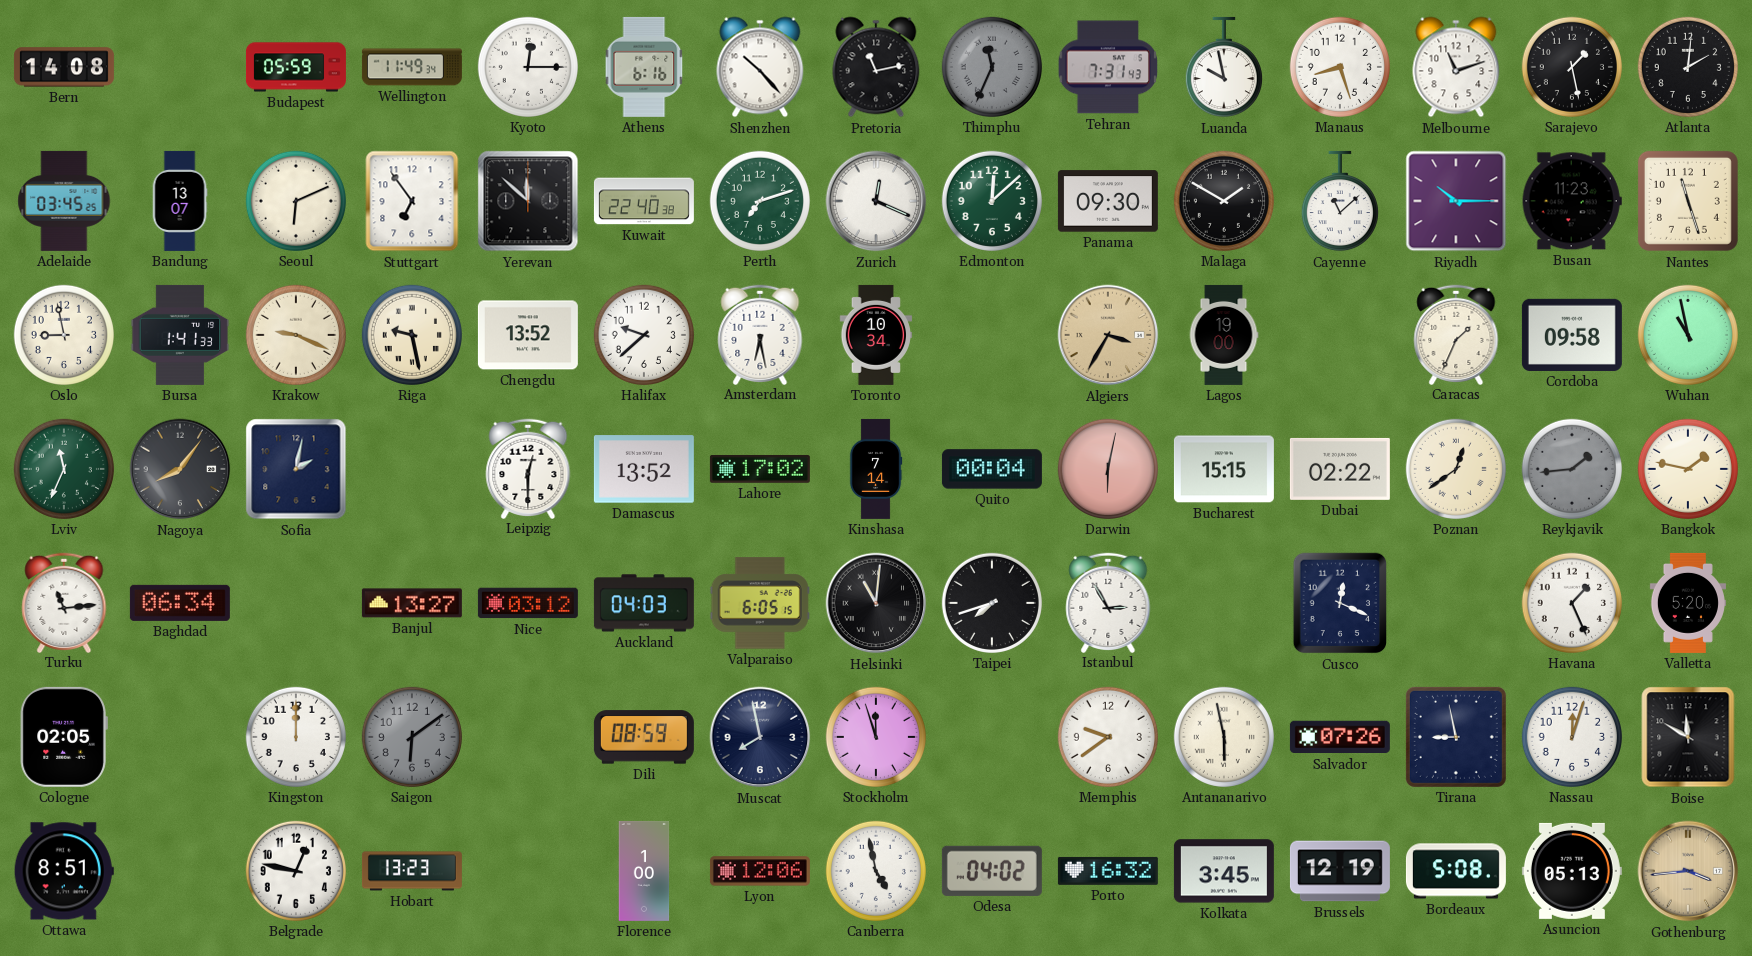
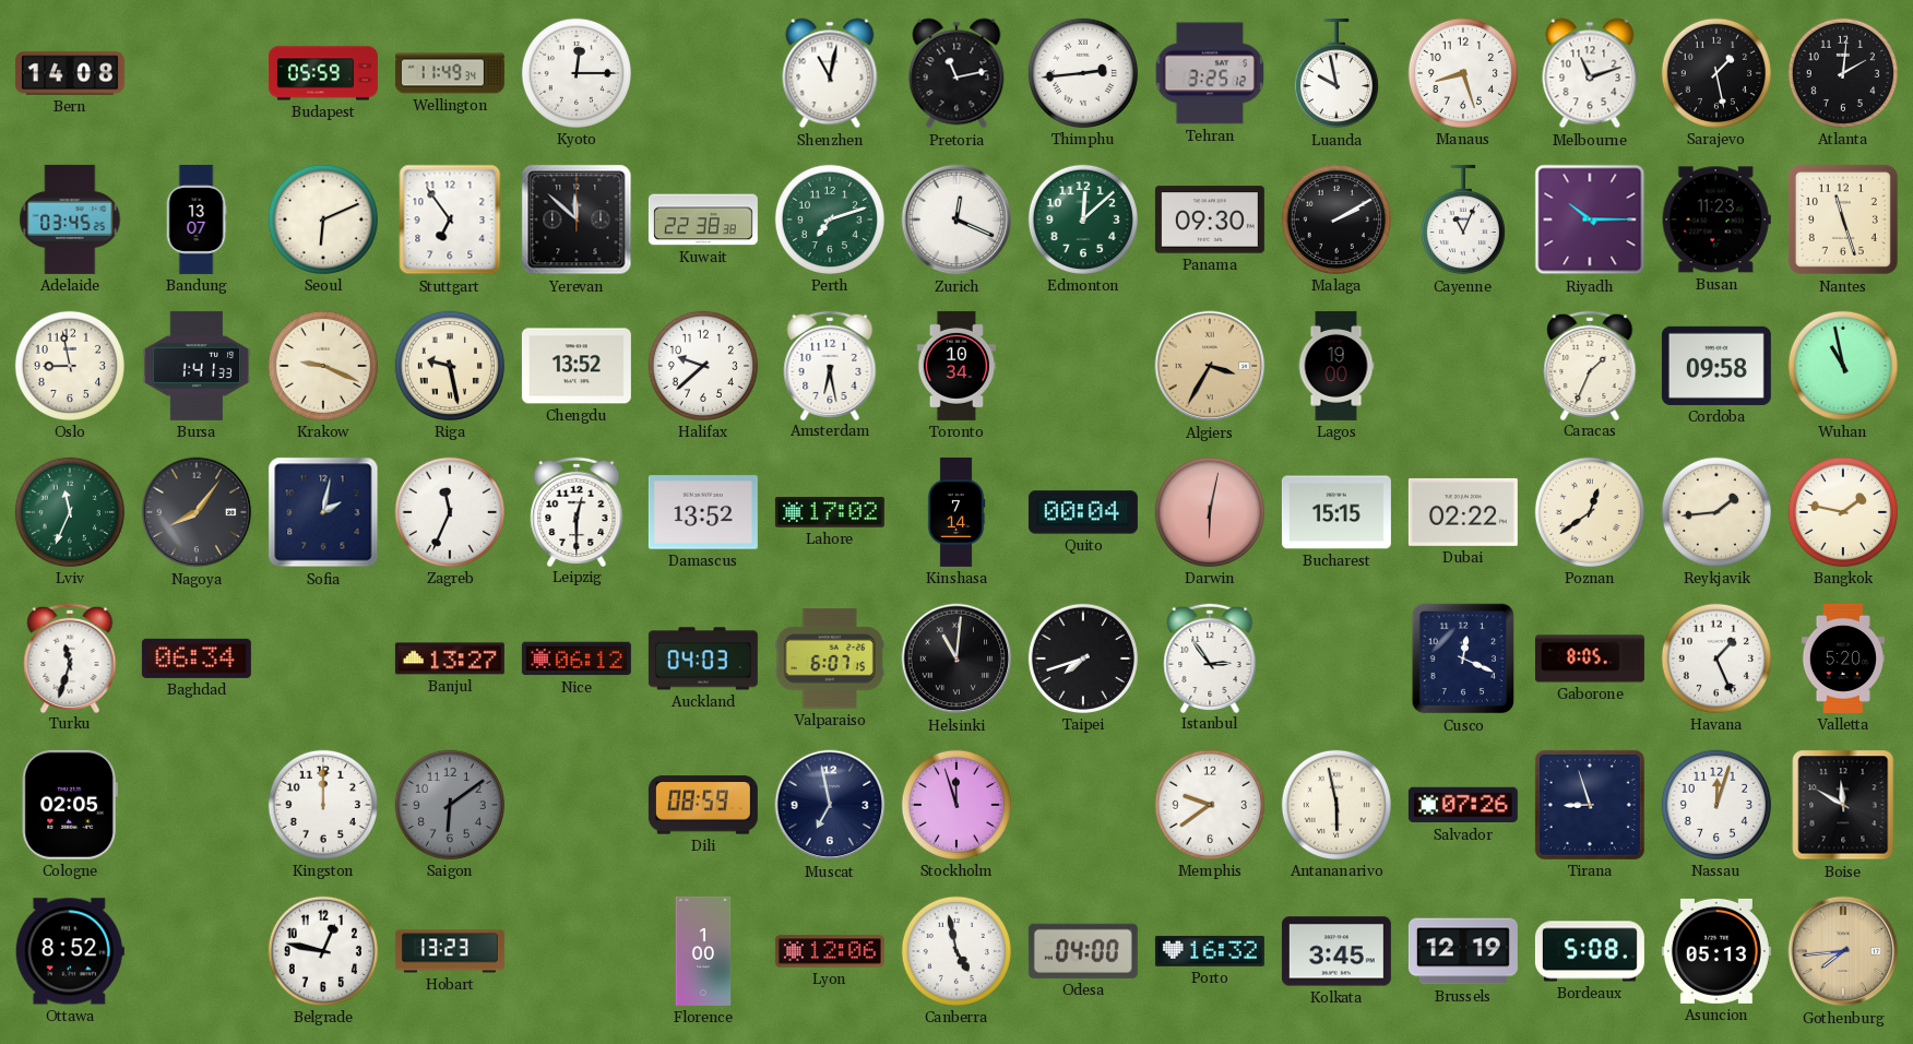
Athens: 6:16 -> none (644, 67)
Shenzhen: 10:23 -> 11:02 (830, 73)
Thimphu: 11:34 -> 2:44 (1083, 73)
Thimphu dial: grey -> white (1083, 73)
Tehran: 7:31 -> 3:25 (1210, 73)
Kuwait: 22:40 -> 22:38 (703, 220)
Malaga: 1:50 -> 2:10 (1336, 220)
Cayenne: 11:08 -> 11:04 (1463, 220)
Zagreb: none -> 11:34 (450, 512)
Reykjavik dial: grey -> cream (1716, 512)
Turku: 11:14 -> 11:33 (70, 657)
Nice: 03:12 -> 06:12 (577, 659)
Valparaiso: 6:05 -> 6:07 (830, 659)
Istanbul: 2:55 -> 2:54 (1210, 657)
Gaborone: none -> 8:05 (1590, 659)
Muscat: 7:58 -> 6:58 (830, 805)
Tirana: 8:58 -> 8:57 (1590, 805)
Ottawa: 8:51 -> 8:52 (70, 951)
Odesa: 04:02 -> 04:00 (1083, 951)
Gothenburg: 3:44 -> 7:44 (1843, 951)
